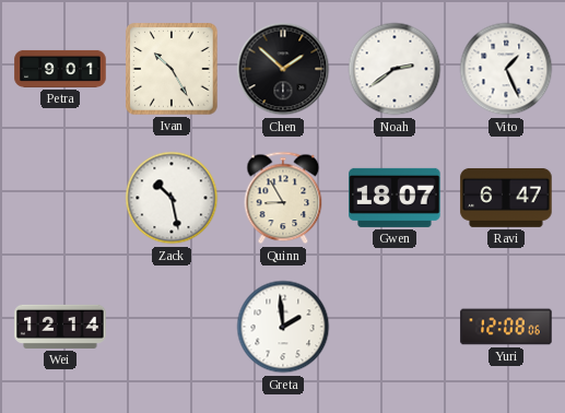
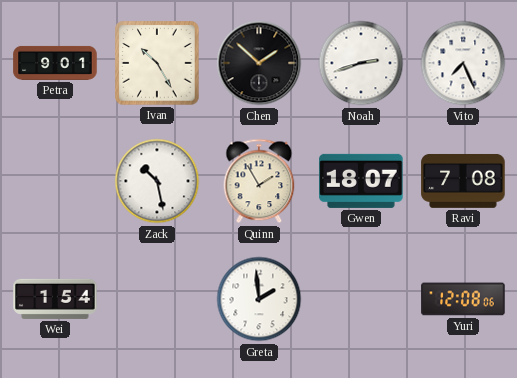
Noah: 2:39 -> 2:42 (361, 63)
Vito: 1:26 -> 7:26 (463, 63)
Quinn: 8:55 -> 1:55 (259, 181)
Ravi: 6:47 -> 7:08 (463, 181)
Wei: 12:14 -> 1:54 (55, 299)
